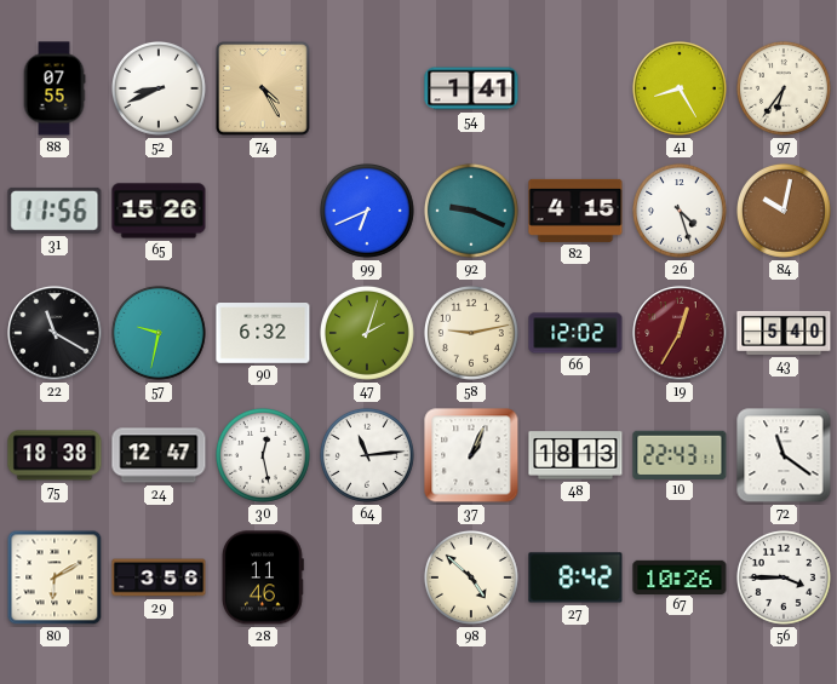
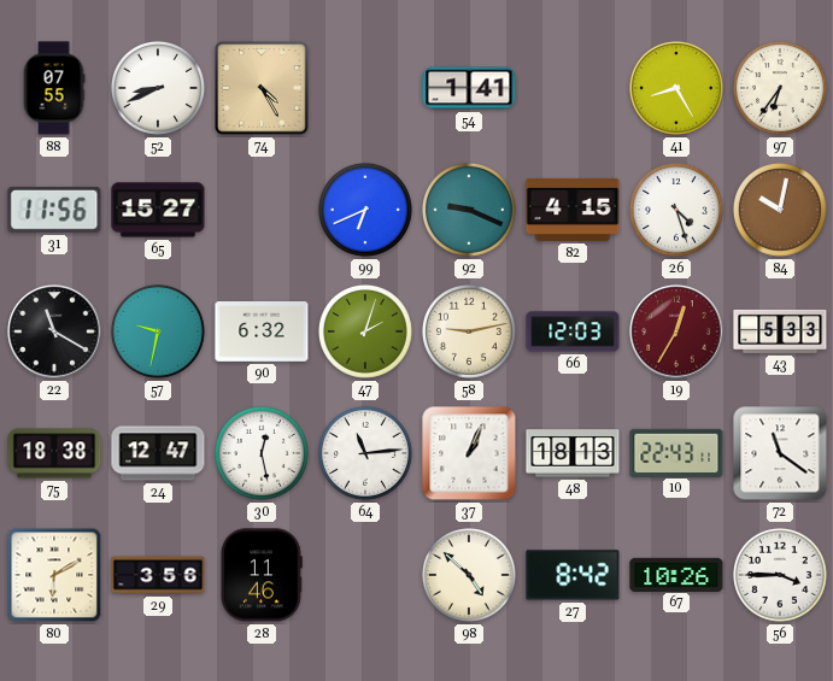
65: 15:26 -> 15:27 (158, 210)
66: 12:02 -> 12:03 (573, 331)
43: 5:40 -> 5:33 (780, 331)
